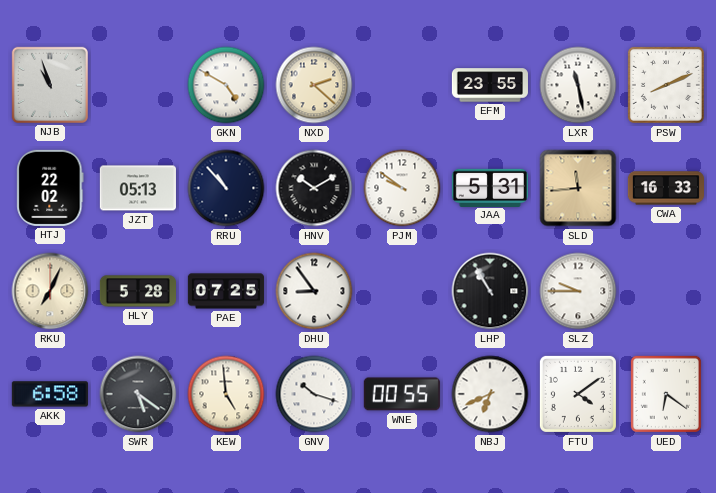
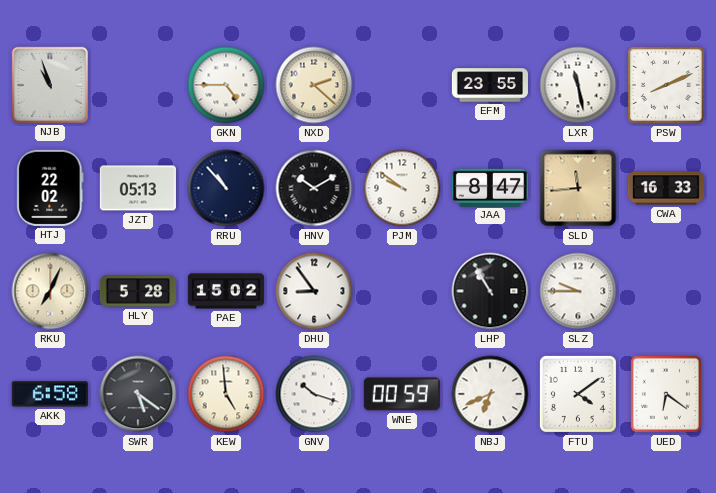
GKN: 4:50 -> 4:45 (226, 85)
JAA: 5:31 -> 8:47 (490, 187)
PAE: 07:25 -> 15:02 (226, 291)
WNE: 00:55 -> 00:59 (402, 394)
